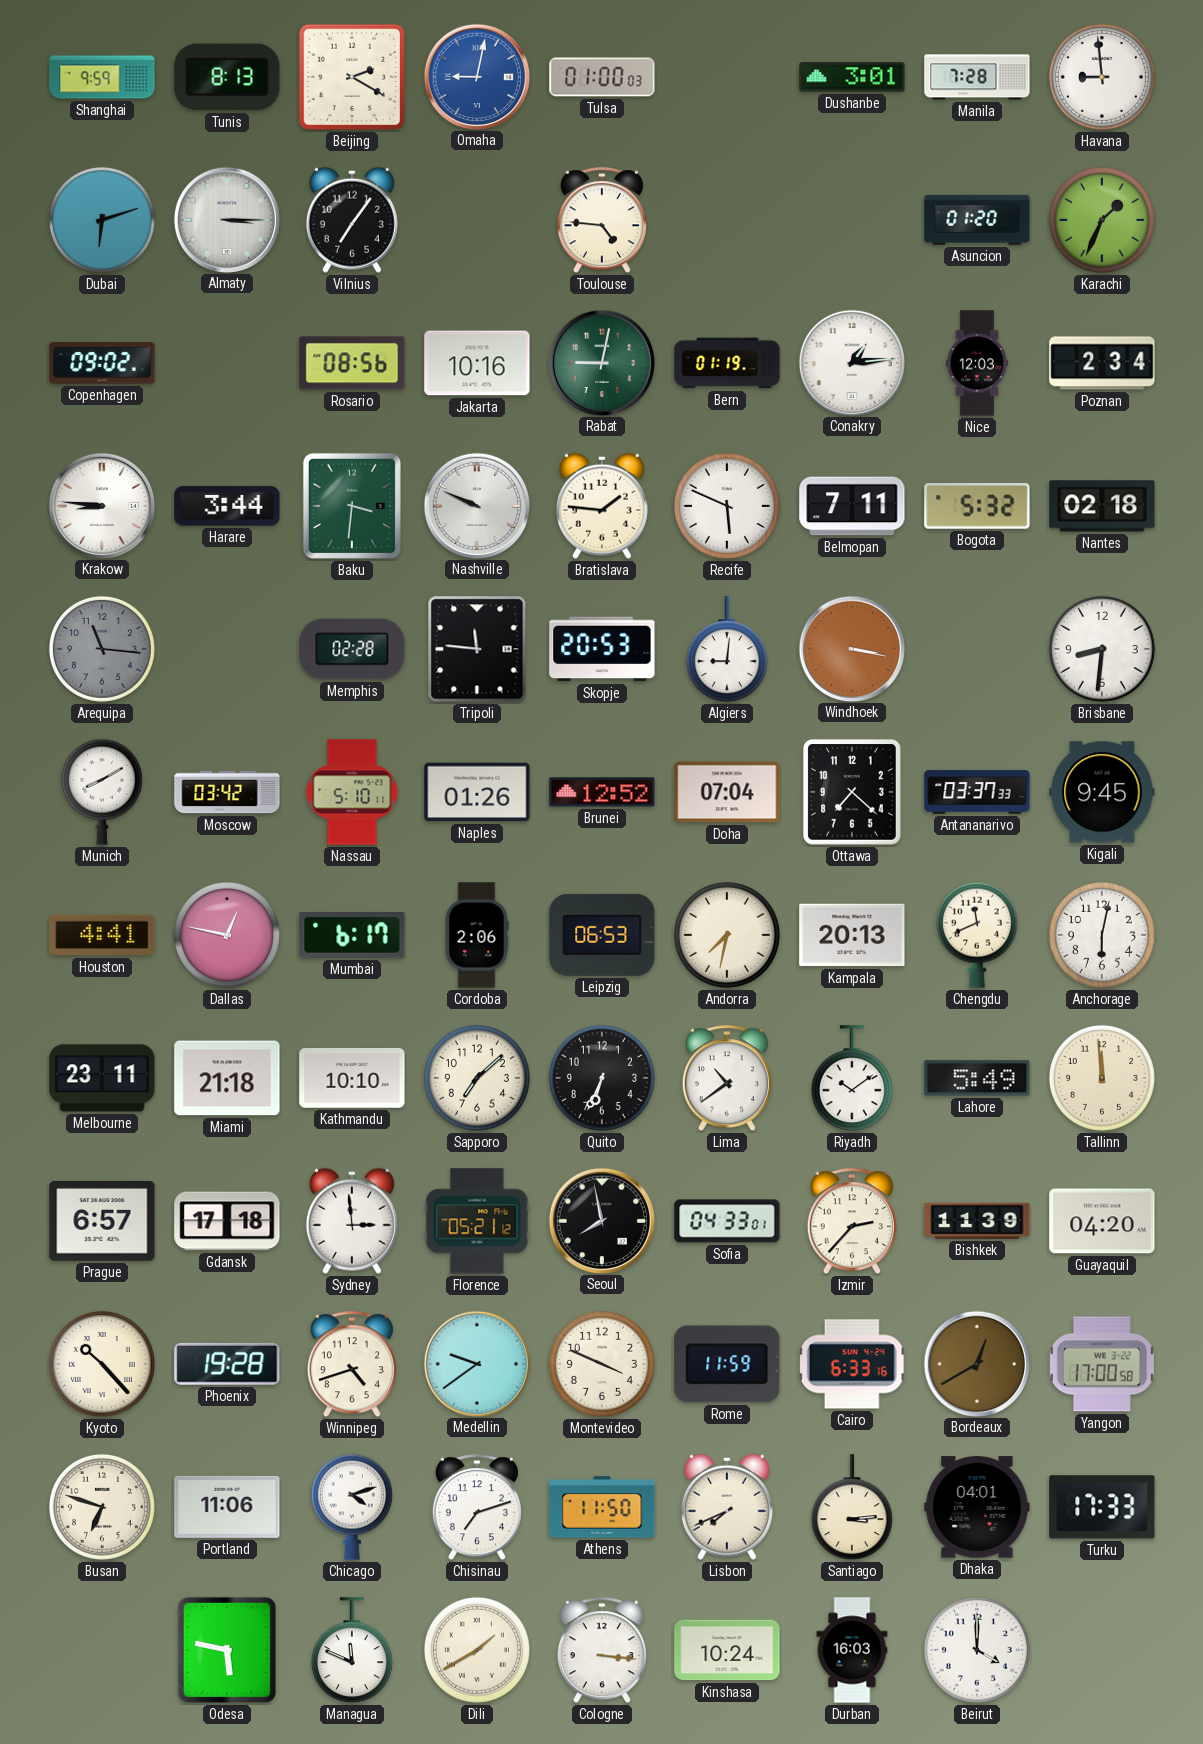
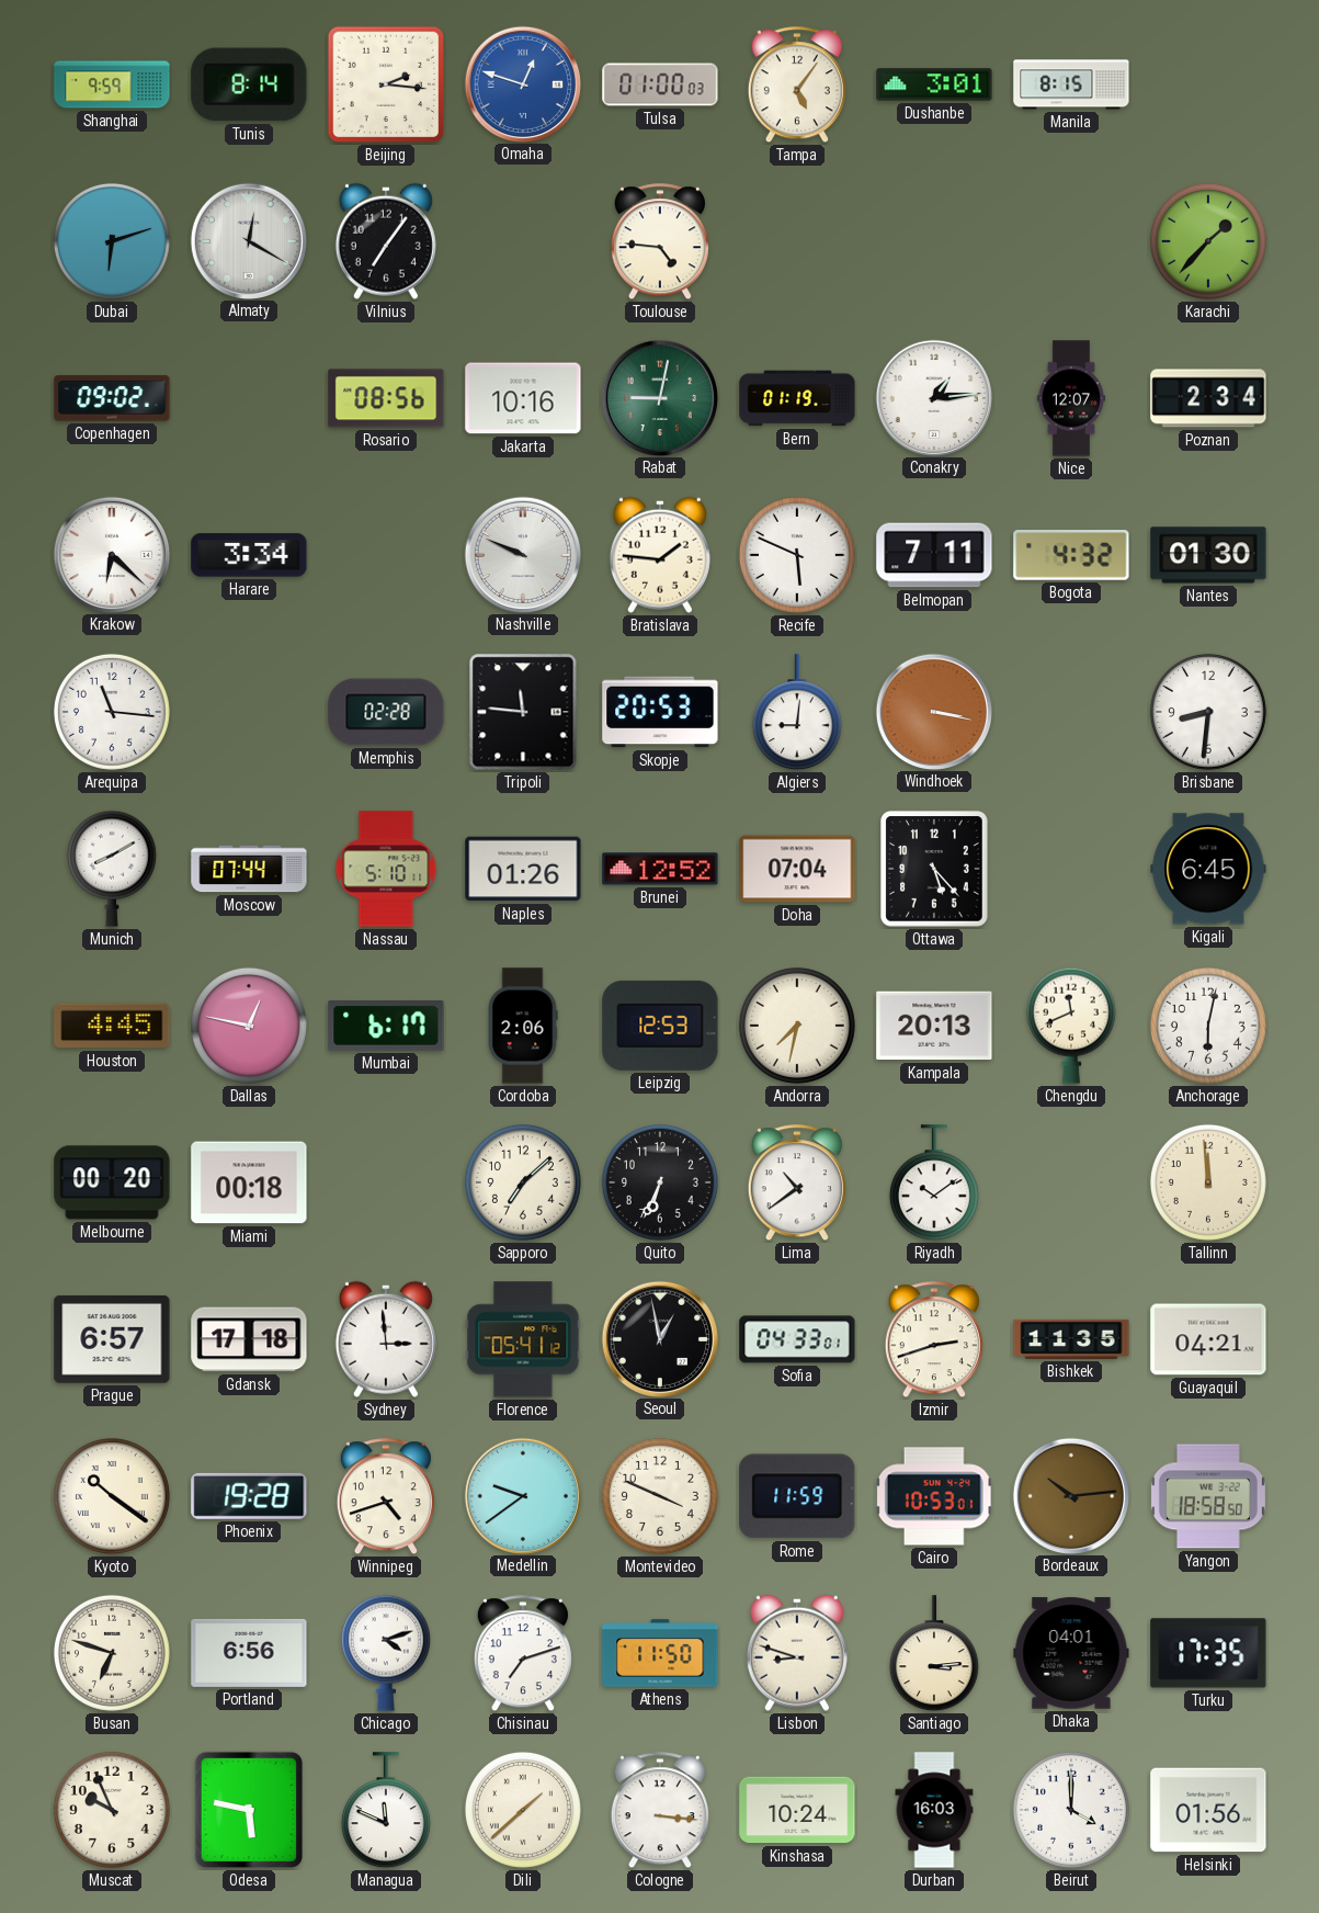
Tunis: 8:13 -> 8:14 (249, 84)
Beijing: 2:20 -> 2:16 (386, 84)
Omaha: 9:02 -> 12:48 (522, 83)
Tampa: none -> 5:06 (797, 86)
Manila: 7:28 -> 8:15 (1071, 84)
Havana: 8:59 -> none (1102, 77)
Almaty: 3:15 -> 12:20 (248, 240)
Asuncion: 01:20 -> none (977, 220)
Karachi: 1:34 -> 1:37 (1208, 241)
Nice: 12:03 -> 12:07 (1071, 398)
Krakow: 8:46 -> 6:22 (111, 554)
Harare: 3:44 -> 3:34 (249, 555)
Baku: 3:31 -> none (352, 506)
Bogota: 5:32 -> 4:32 (1071, 555)
Nantes: 02:18 -> 01:30 (1208, 555)
Arequipa dial: grey -> white (112, 712)
Moscow: 03:42 -> 07:44 (249, 869)
Ottawa: 7:22 -> 5:23 (935, 869)
Antananarivo: 03:37 -> none (977, 792)
Kigali: 9:45 -> 6:45 (1208, 869)
Houston: 4:41 -> 4:45 (112, 1026)
Leipzig: 06:53 -> 12:53 (660, 1026)
Melbourne: 23:11 -> 00:20 (112, 1182)
Miami: 21:18 -> 00:18 (249, 1182)
Kathmandu: 10:10 -> none (352, 1079)
Lahore: 5:49 -> none (977, 1078)
Florence: 05:21 -> 05:41 (523, 1339)
Seoul: 7:58 -> 12:58 (659, 1338)
Izmir: 2:37 -> 2:42 (934, 1340)
Bishkek: 11:39 -> 11:35 (1071, 1339)
Guayaquil: 04:20 -> 04:21 (1208, 1339)
Kyoto: 10:23 -> 10:21 (112, 1496)
Cairo: 6:33 -> 10:53 (934, 1496)
Bordeaux: 12:40 -> 10:14 (1070, 1495)
Yangon: 17:00 -> 18:58 (1208, 1496)
Portland: 11:06 -> 6:56 (249, 1653)
Lisbon: 7:41 -> 8:48 (797, 1653)
Turku: 17:33 -> 17:35 (1208, 1653)
Muscat: none -> 9:56 (112, 1810)
Dili: 1:40 -> 1:38 (523, 1810)
Helsinki: none -> 01:56 (1208, 1810)
